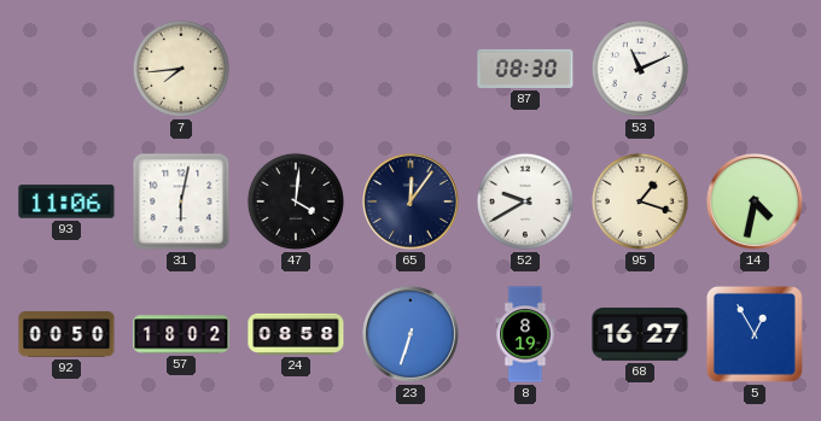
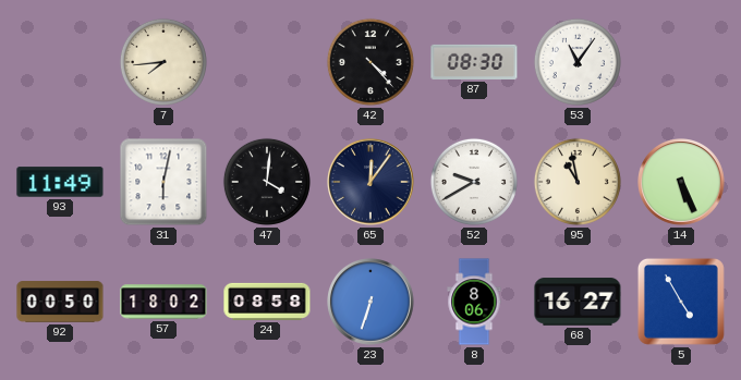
42: none -> 4:23 (370, 62)
53: 11:11 -> 11:06 (578, 62)
93: 11:06 -> 11:49 (60, 182)
95: 1:18 -> 10:58 (578, 182)
14: 4:32 -> 5:26 (682, 183)
8: 8:19 -> 8:06 (474, 302)
5: 12:55 -> 4:55 (681, 302)
